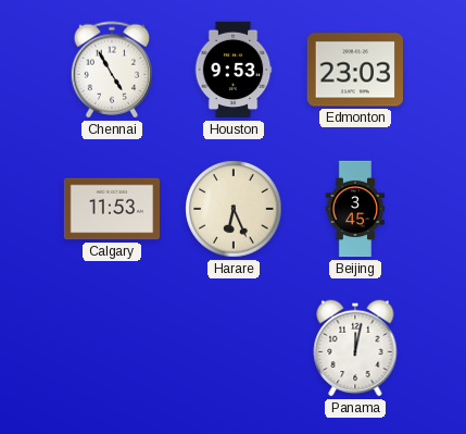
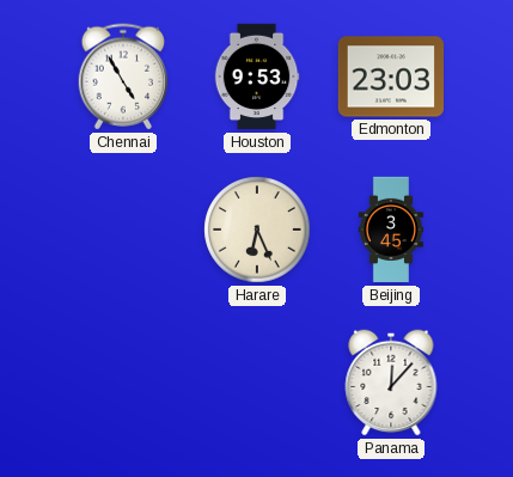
Calgary: 11:53 -> none (111, 209)
Panama: 12:02 -> 12:07 (391, 383)
